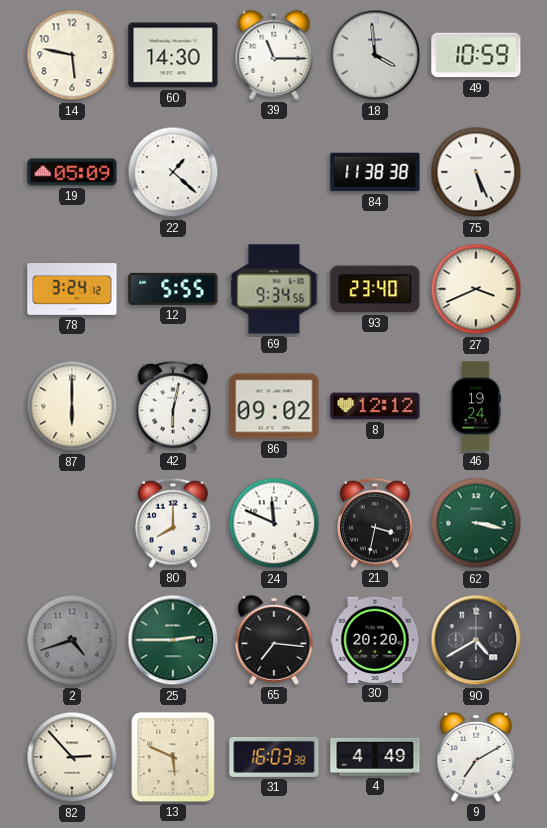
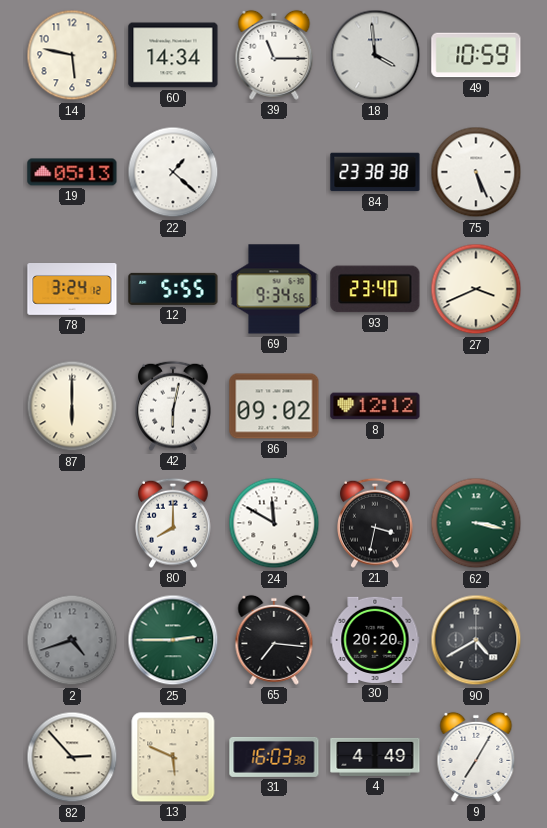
60: 14:30 -> 14:34 (173, 55)
19: 05:09 -> 05:13 (72, 172)
84: 11:38 -> 23:38 (375, 172)
46: 19:24 -> none (476, 406)
24: 11:49 -> 11:50 (274, 523)
9: 7:10 -> 7:05 (476, 757)
